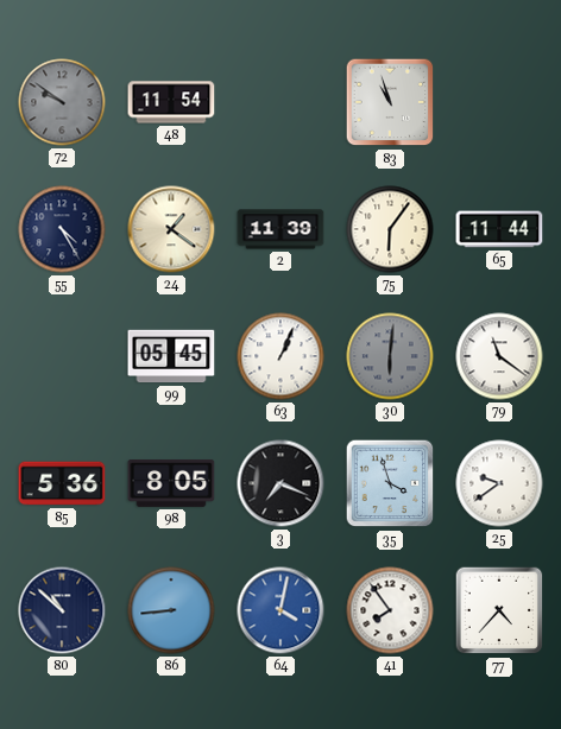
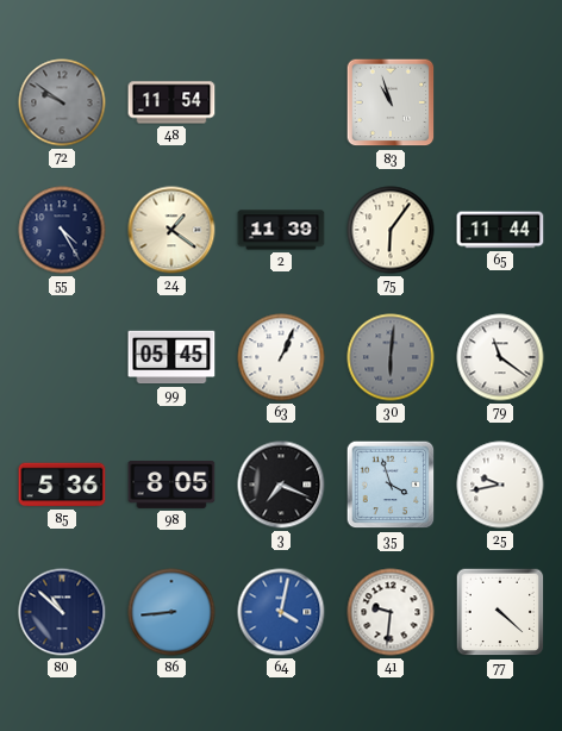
25: 9:39 -> 9:43 (500, 485)
41: 7:54 -> 9:31 (391, 612)
77: 4:37 -> 4:22 (500, 612)
